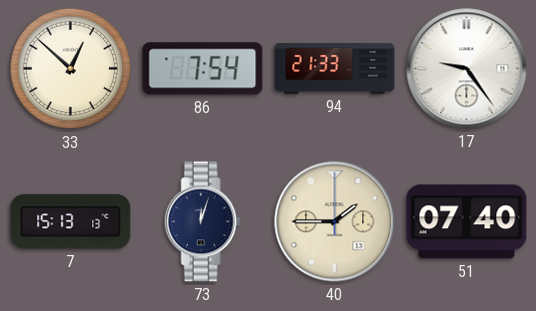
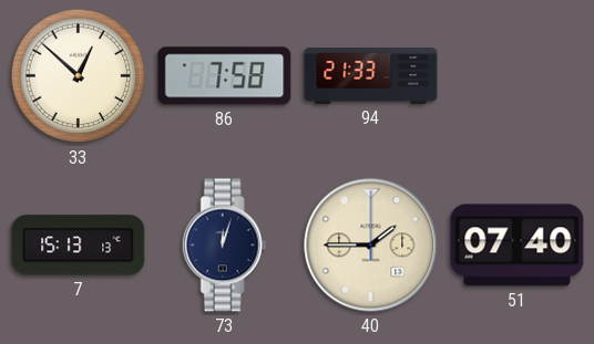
86: 7:54 -> 7:58 (225, 76)
17: 9:24 -> none (467, 69)
